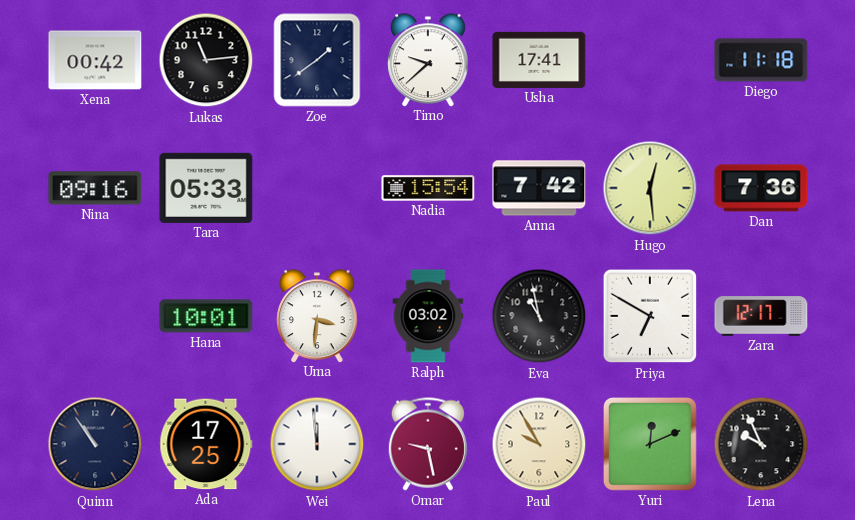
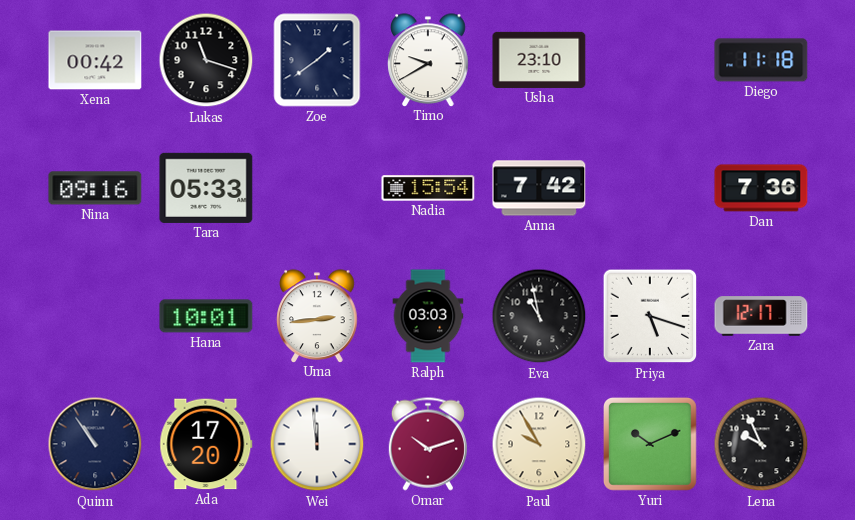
Lukas: 11:14 -> 11:18 (206, 60)
Timo: 9:38 -> 9:40 (428, 60)
Usha: 17:41 -> 23:10 (539, 60)
Hugo: 12:29 -> none (650, 188)
Uma: 3:31 -> 2:44 (317, 316)
Ralph: 03:02 -> 03:03 (428, 316)
Priya: 6:50 -> 5:18 (650, 316)
Ada: 17:25 -> 17:20 (206, 444)
Omar: 9:28 -> 10:12 (428, 444)
Yuri: 12:11 -> 10:11 (651, 445)
